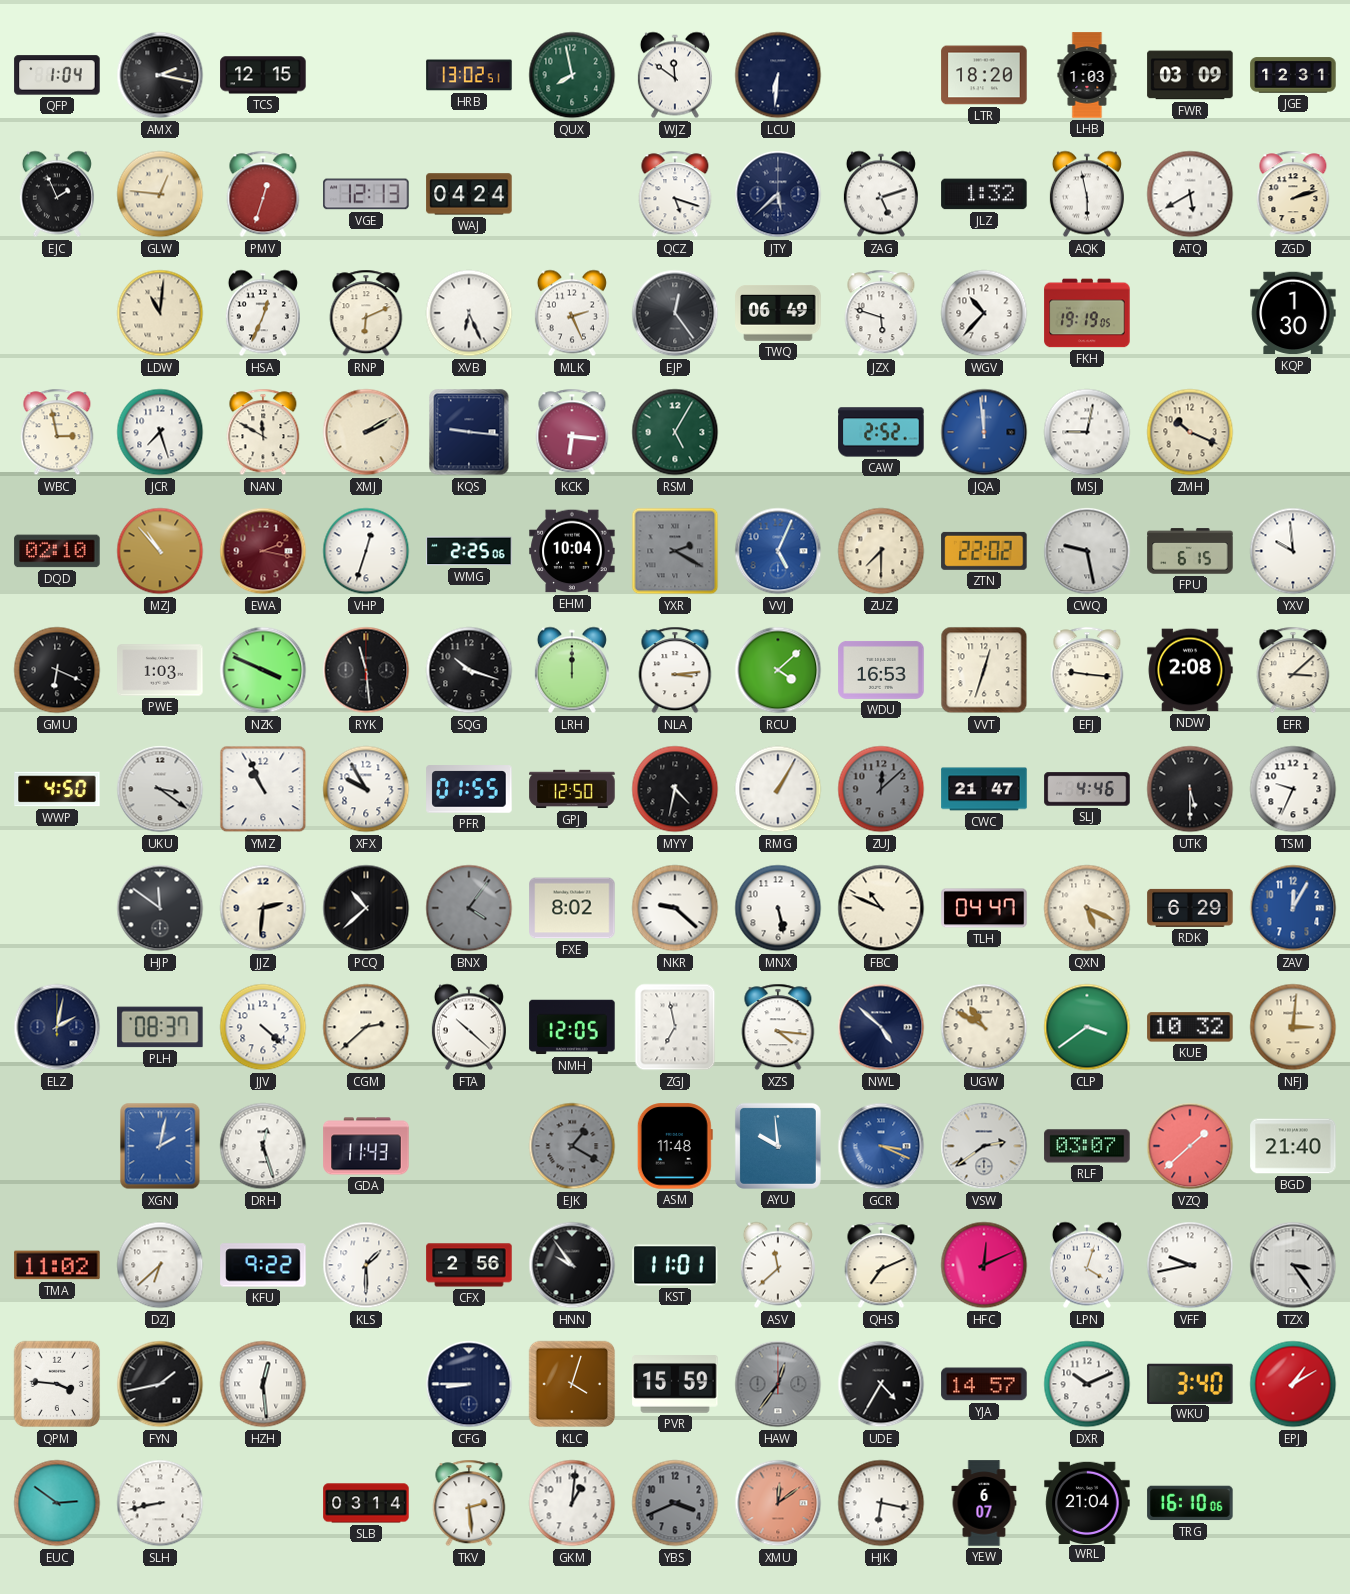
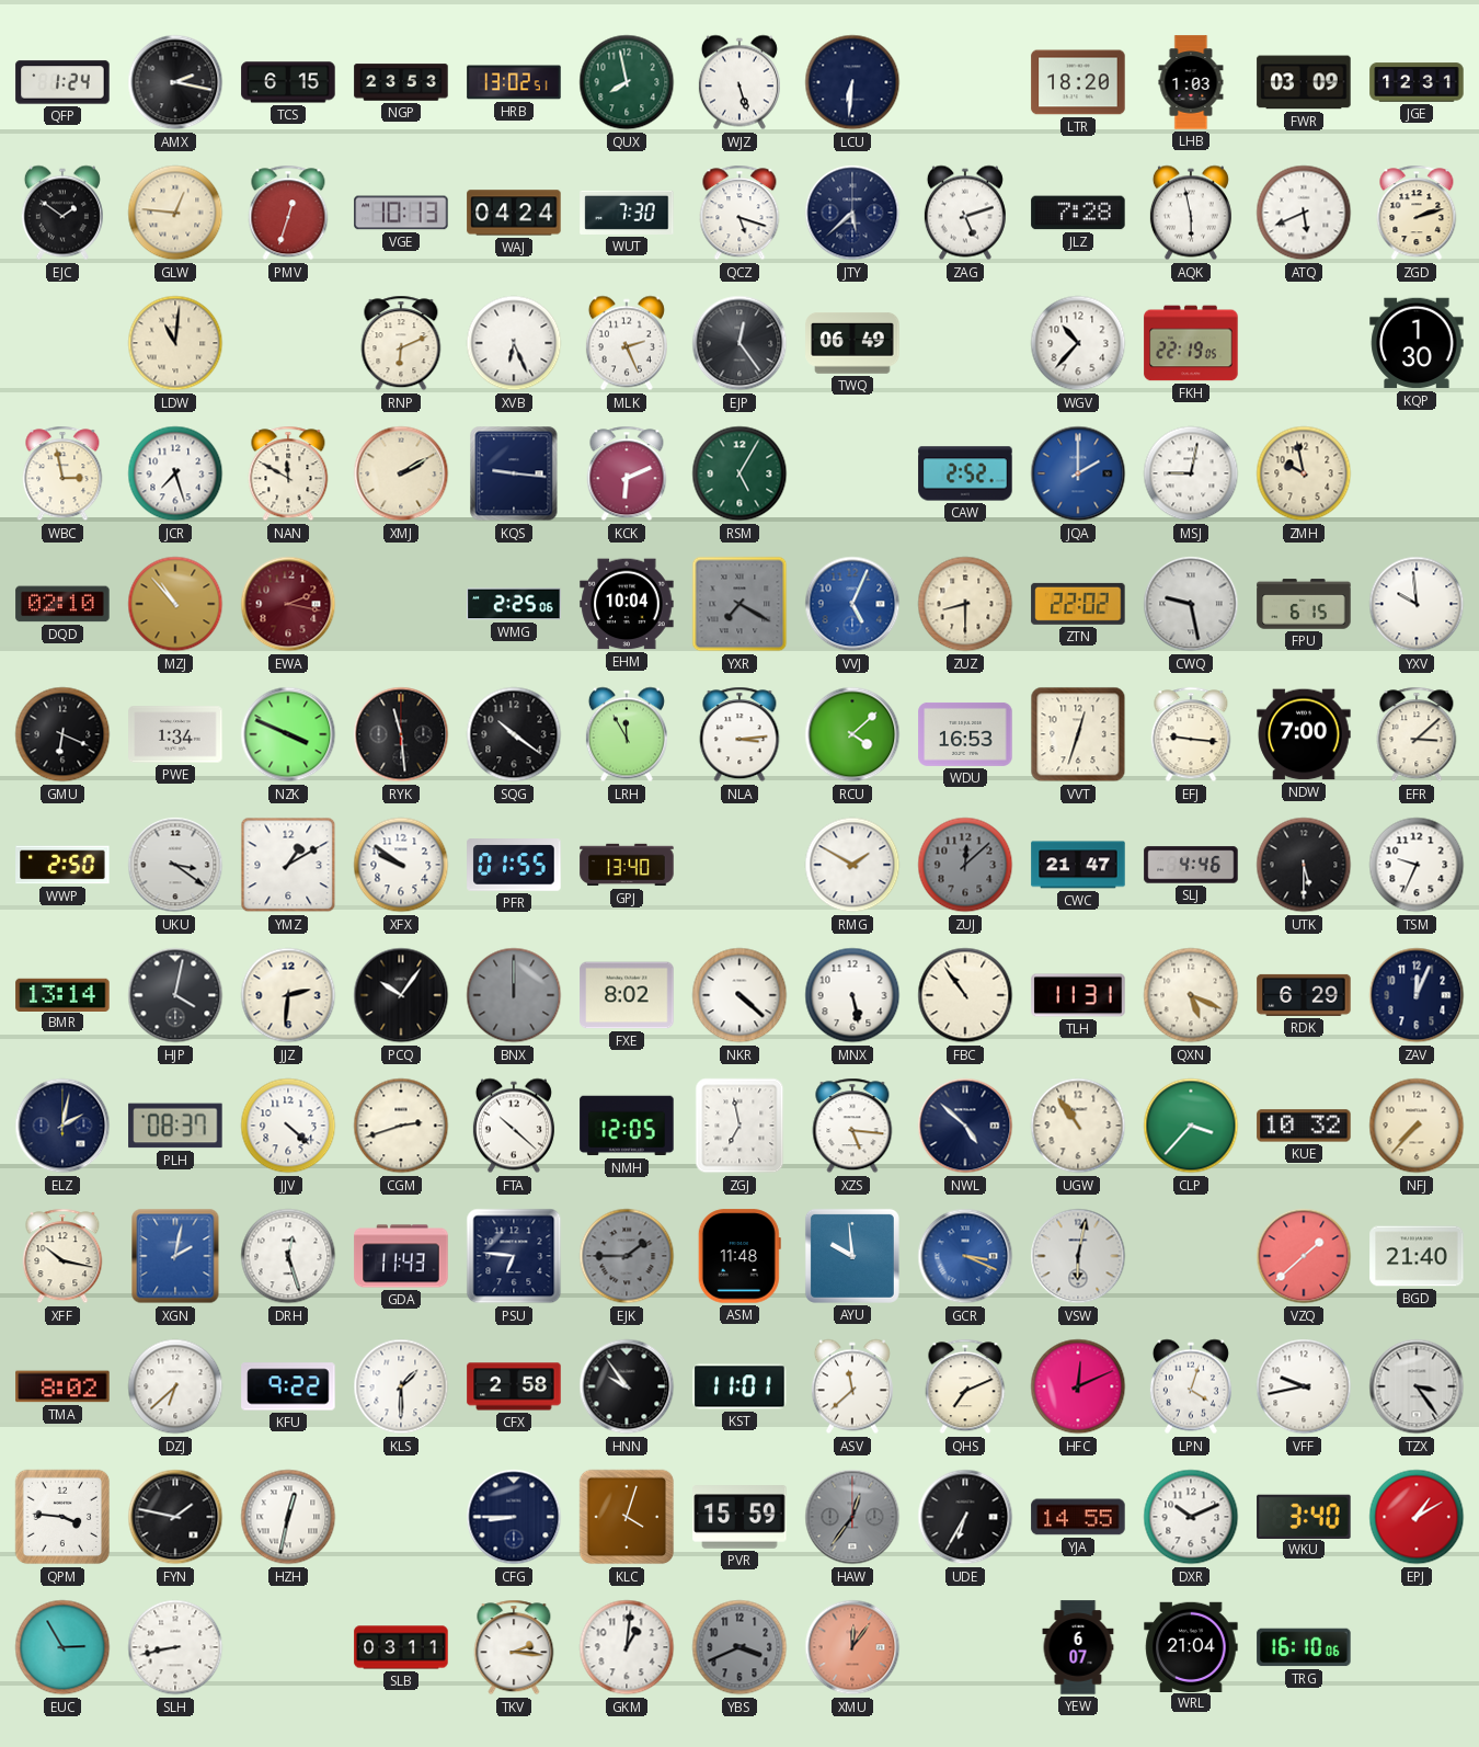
QFP: 1:04 -> 1:24 (62, 82)
TCS: 12:15 -> 6:15 (288, 82)
NGP: none -> 23:53 (401, 82)
WJZ: 11:51 -> 5:27 (739, 82)
EJC: 1:56 -> 1:51 (62, 213)
VGE: 12:13 -> 10:13 (401, 213)
WUT: none -> 7:30 (627, 213)
JLZ: 1:32 -> 7:28 (1078, 213)
ATQ: 5:40 -> 5:41 (1304, 213)
HSA: 12:34 -> none (263, 313)
JZX: 5:48 -> none (881, 313)
FKH: 19:19 -> 22:19 (1191, 343)
KCK: 6:16 -> 6:11 (627, 473)
JQA: 11:59 -> 2:00 (1078, 473)
ZMH: 10:19 -> 9:58 (1304, 473)
VHP: 12:33 -> none (366, 551)
YXR: 2:20 -> 7:20 (739, 604)
ZUZ: 7:30 -> 8:30 (965, 604)
PWE: 1:03 -> 1:34 (175, 734)
SQG: 10:18 -> 10:21 (514, 734)
LRH: 12:00 -> 11:55 (627, 734)
NDW: 2:08 -> 7:00 (1304, 734)
WWP: 4:50 -> 2:50 (62, 865)
YMZ: 10:56 -> 1:10 (288, 865)
XFX: 9:55 -> 9:51 (401, 865)
GPJ: 12:50 -> 13:40 (627, 865)
MYY: 4:32 -> none (675, 789)
RMG: 1:05 -> 1:50 (852, 865)
BMR: none -> 13:14 (62, 994)
HJP: 11:51 -> 4:02 (175, 995)
PCQ: 10:38 -> 10:06 (401, 995)
BNX: 4:06 -> 12:00 (514, 995)
NKR: 9:22 -> 4:22 (739, 995)
FBC: 10:49 -> 10:54 (965, 995)
TLH: 04:47 -> 11:31 (1078, 995)
ZAV: 12:05 -> 12:04 (1417, 995)
ZAV dial: blue -> navy (1417, 995)
CGM: 2:38 -> 2:42 (401, 1126)
XZS: 4:16 -> 5:16 (852, 1126)
UGW: 10:50 -> 10:54 (1078, 1126)
CLP: 3:39 -> 3:37 (1191, 1126)
NFJ: 3:01 -> 7:37 (1417, 1126)
XFF: none -> 10:17 (62, 1256)
PSU: none -> 6:46 (514, 1256)
EJK: 1:20 -> 1:45 (627, 1256)
VSW: 2:39 -> 6:02 (1078, 1256)
RLF: 03:07 -> none (1087, 1146)
TMA: 11:02 -> 8:02 (62, 1386)
CFX: 2:56 -> 2:58 (514, 1386)
FYN: 1:43 -> 1:47 (175, 1517)
HZH: 12:29 -> 12:32 (288, 1517)
UDE: 4:35 -> 6:35 (965, 1517)
YJA: 14:57 -> 14:55 (1078, 1517)
EUC: 2:51 -> 2:55 (62, 1647)
SLB: 03:14 -> 03:11 (401, 1647)
TKV: 2:29 -> 2:16 (514, 1647)
XMU: 12:09 -> 12:06 (852, 1647)
HJK: 6:17 -> none (881, 1503)
